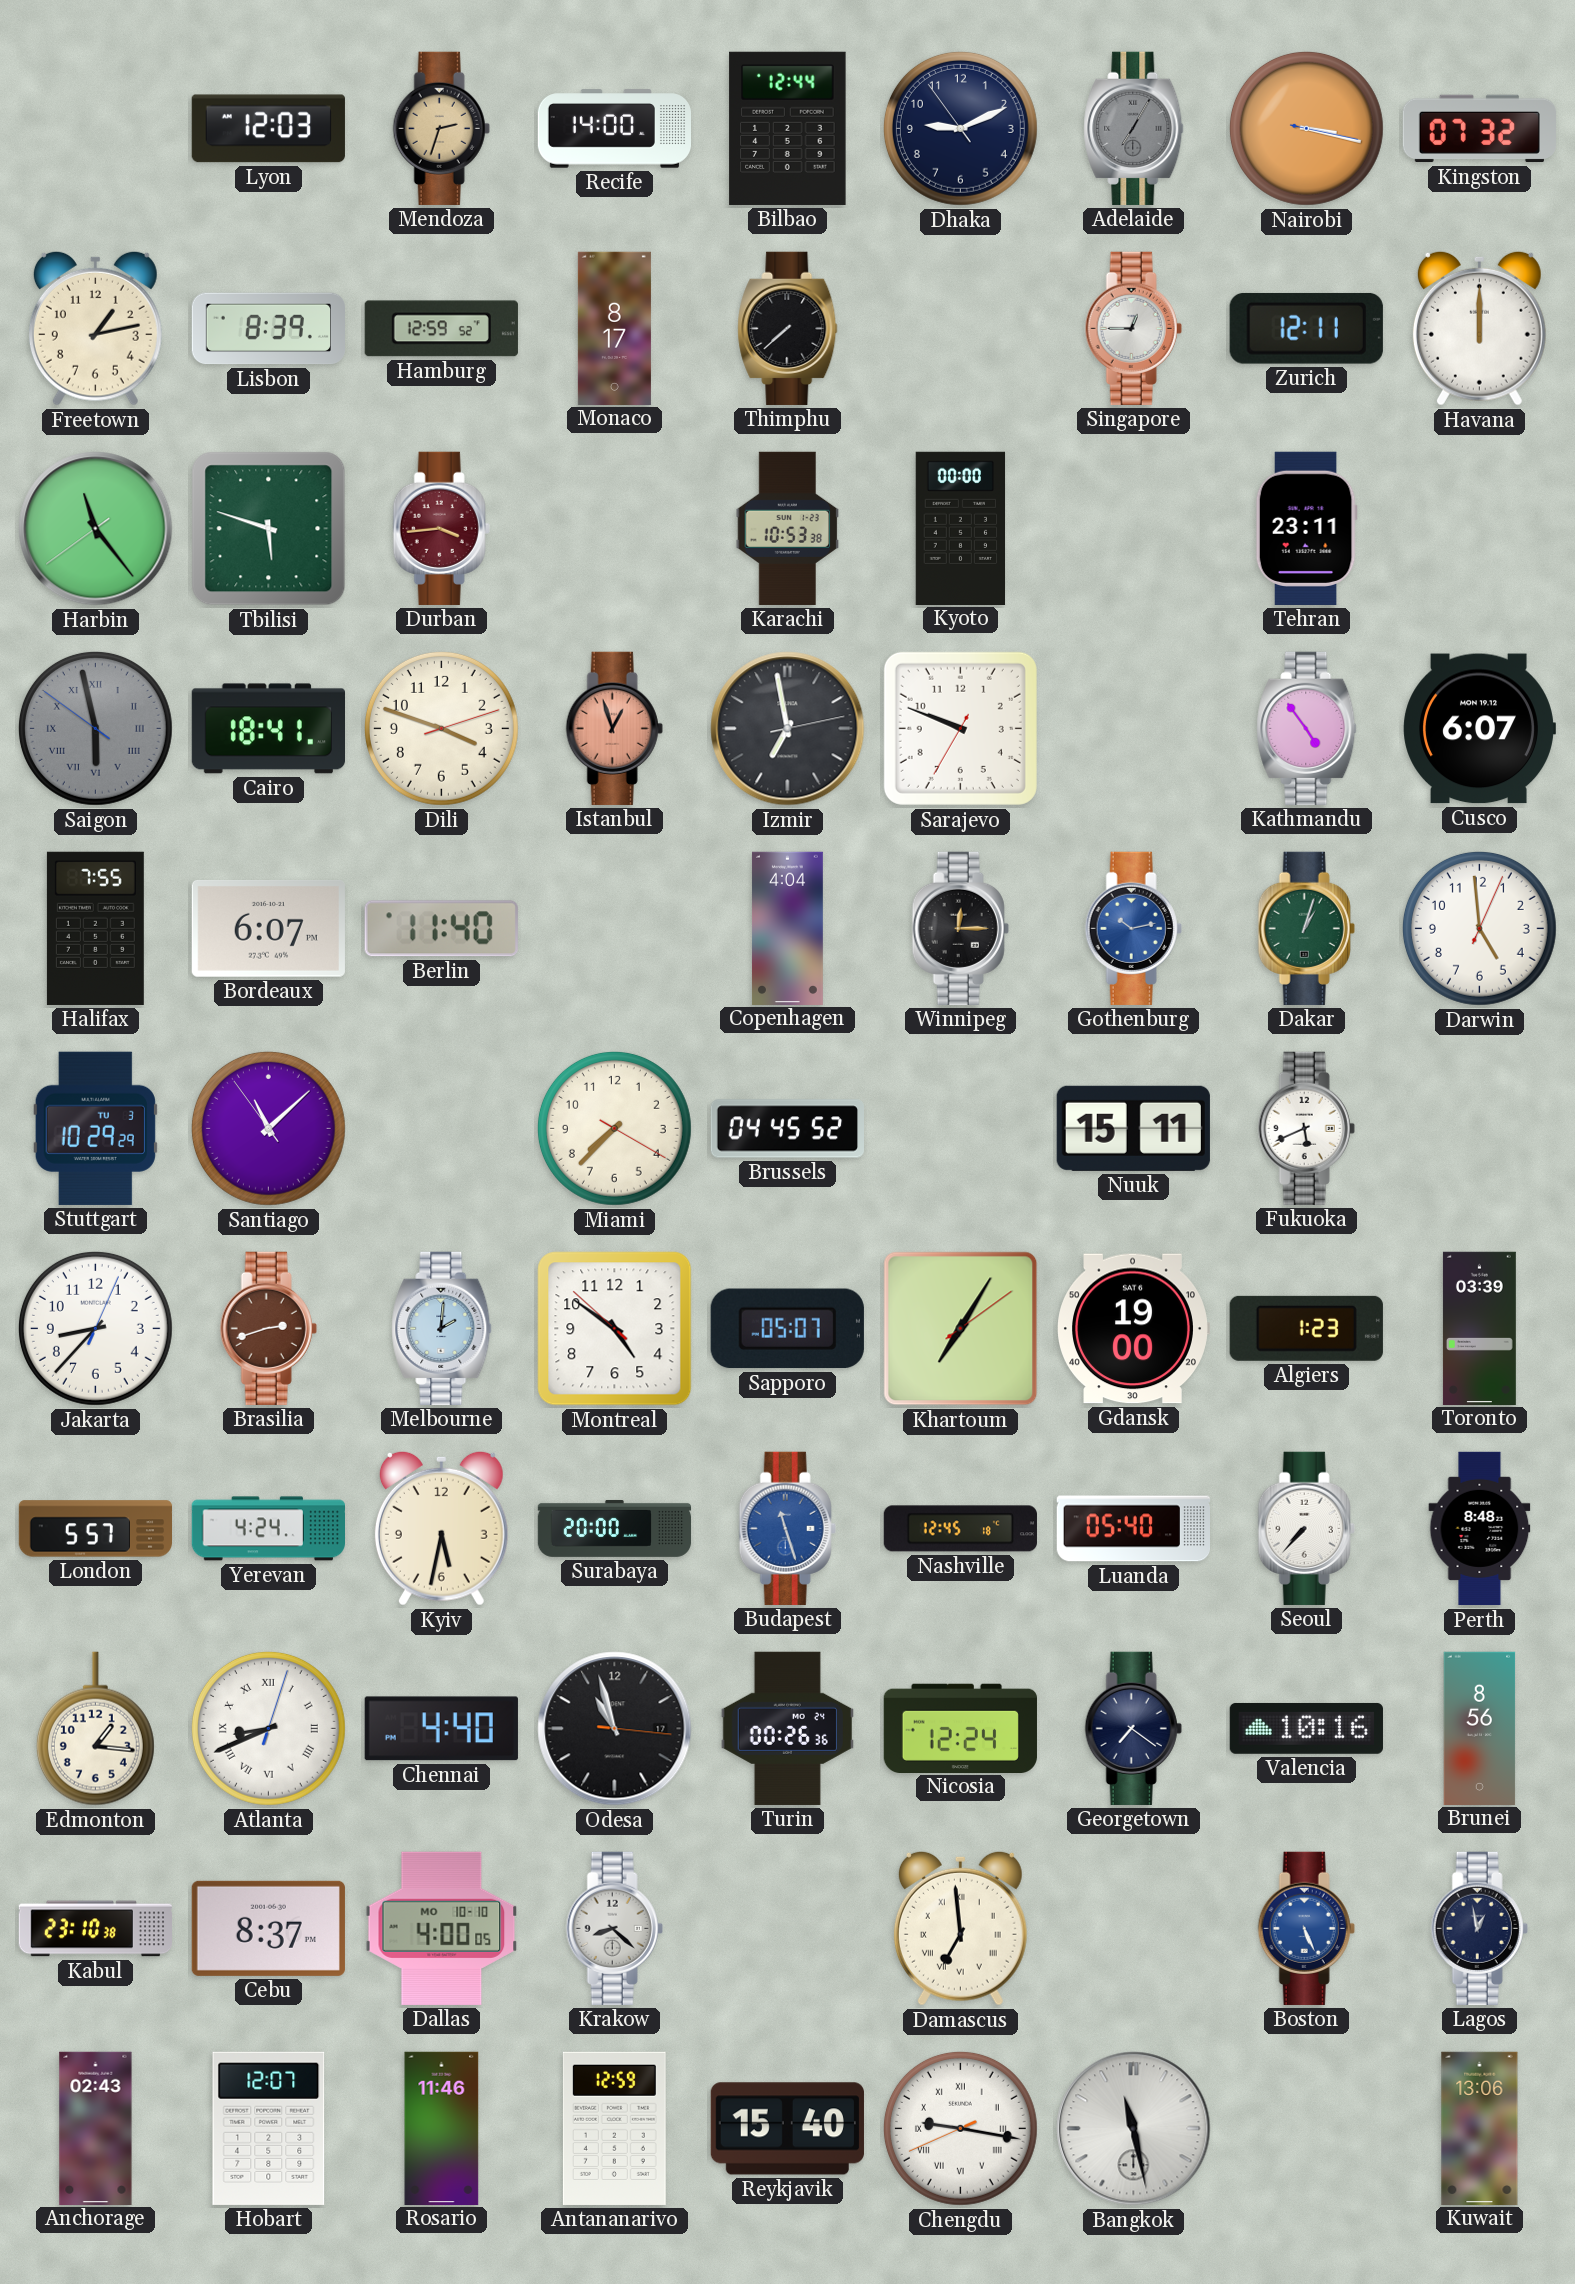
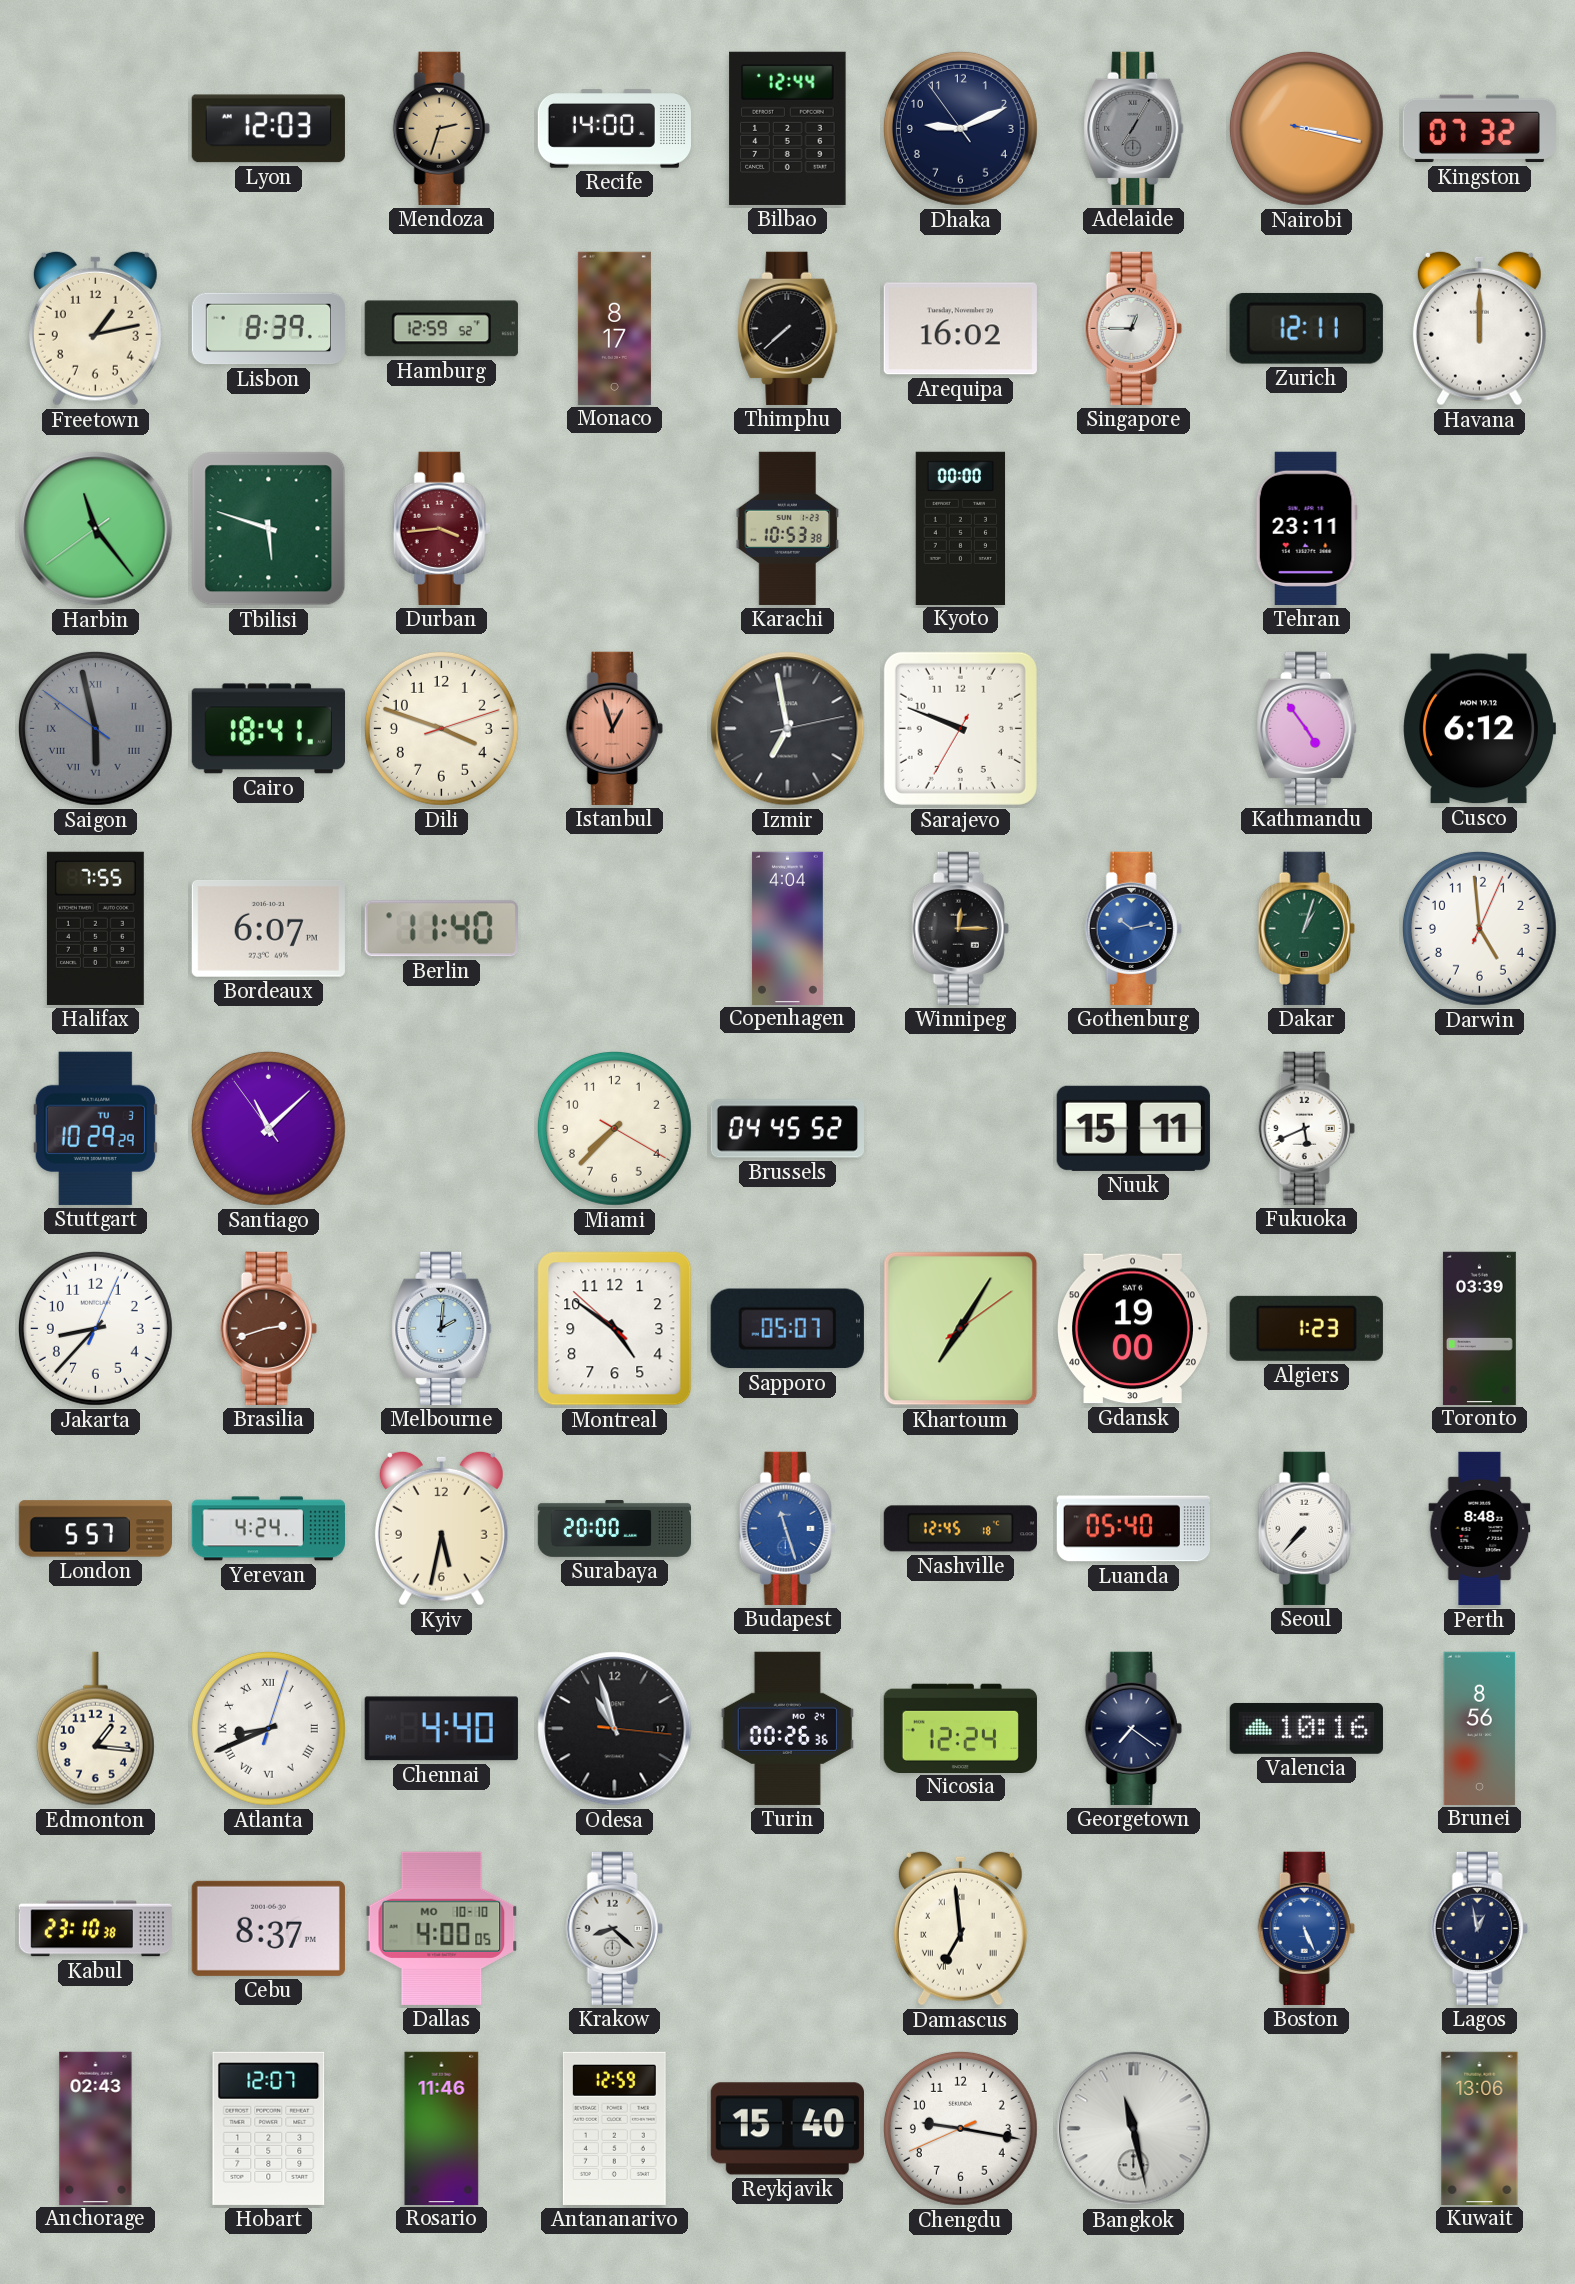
Arequipa: none -> 16:02 (960, 329)
Cusco: 6:07 -> 6:12 (1479, 729)
Chengdu numerals: Roman -> Arabic (960, 2128)
